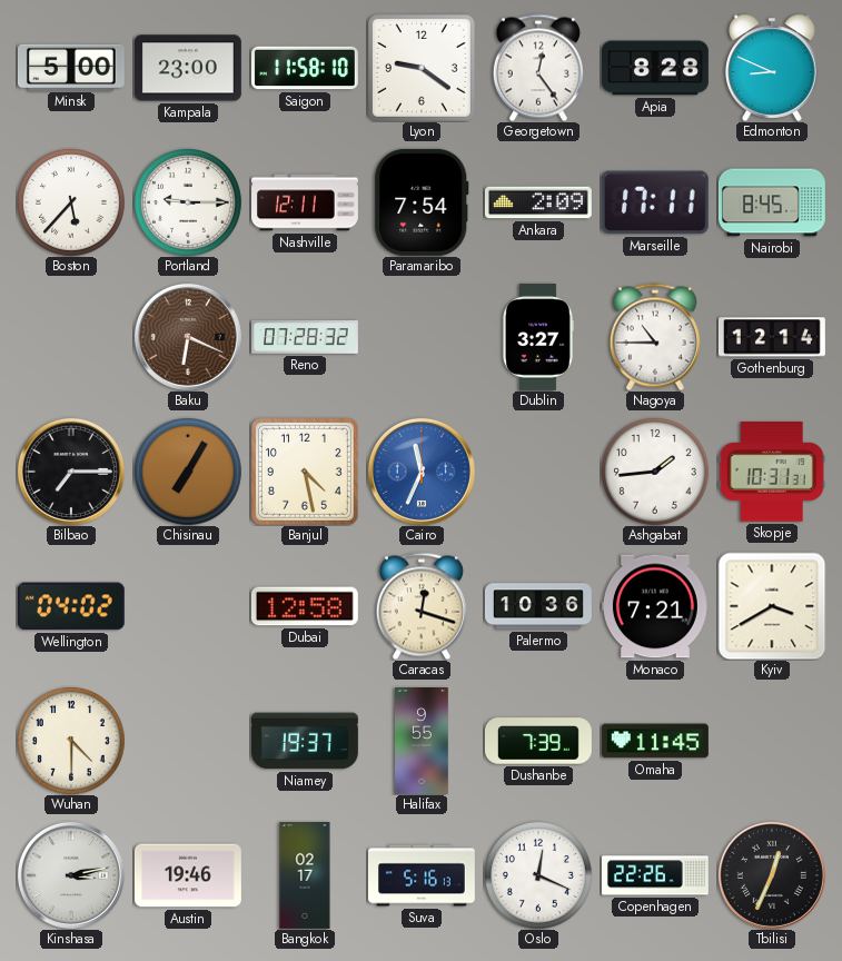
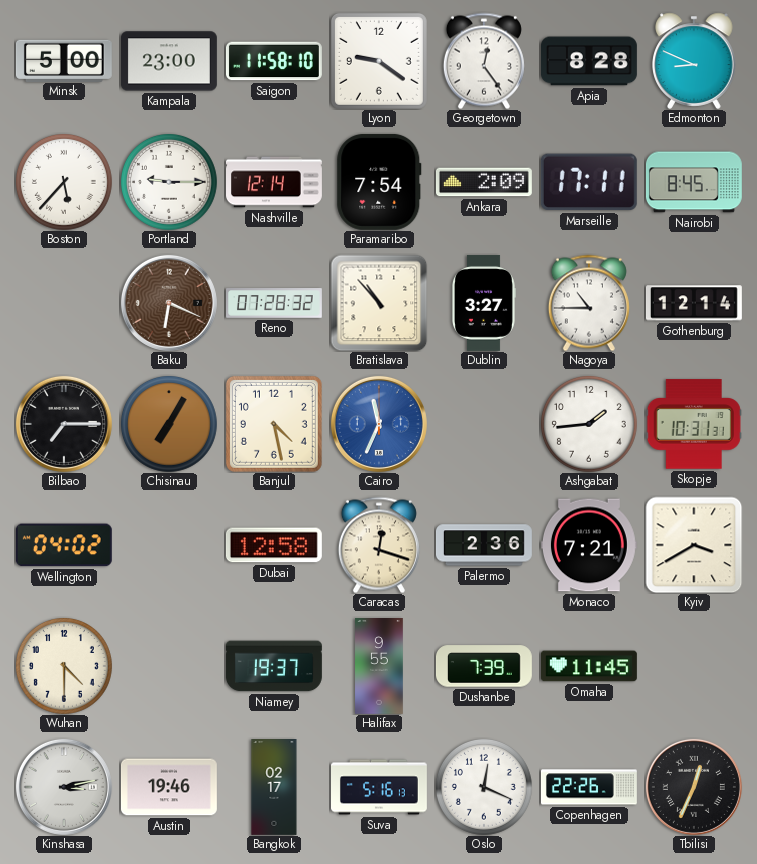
Nashville: 12:11 -> 12:14 (275, 182)
Bratislava: none -> 10:53 (379, 303)
Palermo: 10:36 -> 2:36 (485, 545)
